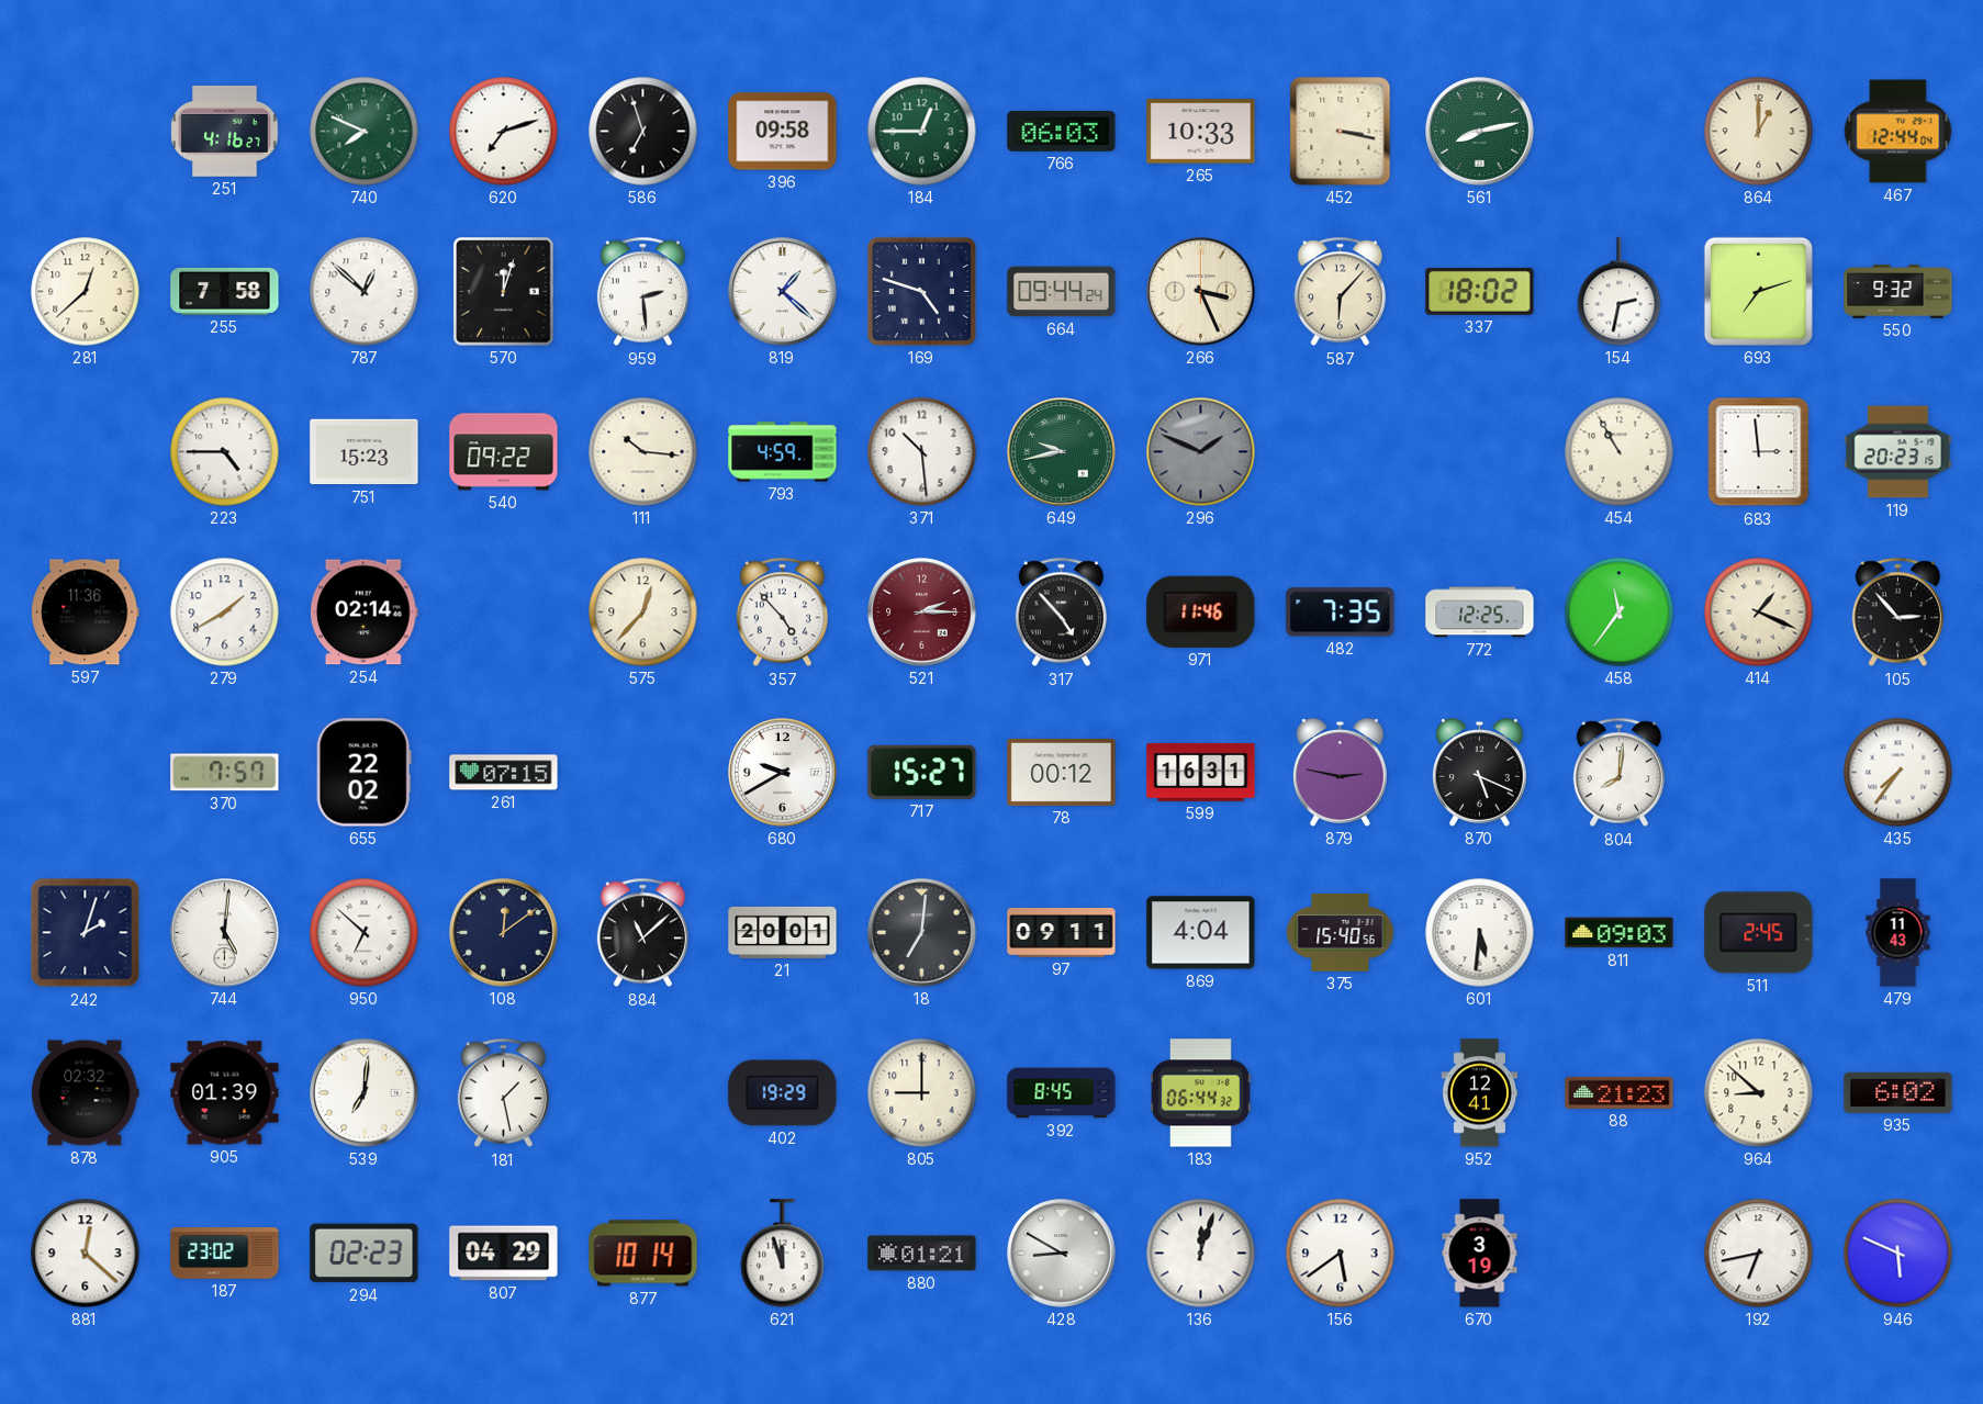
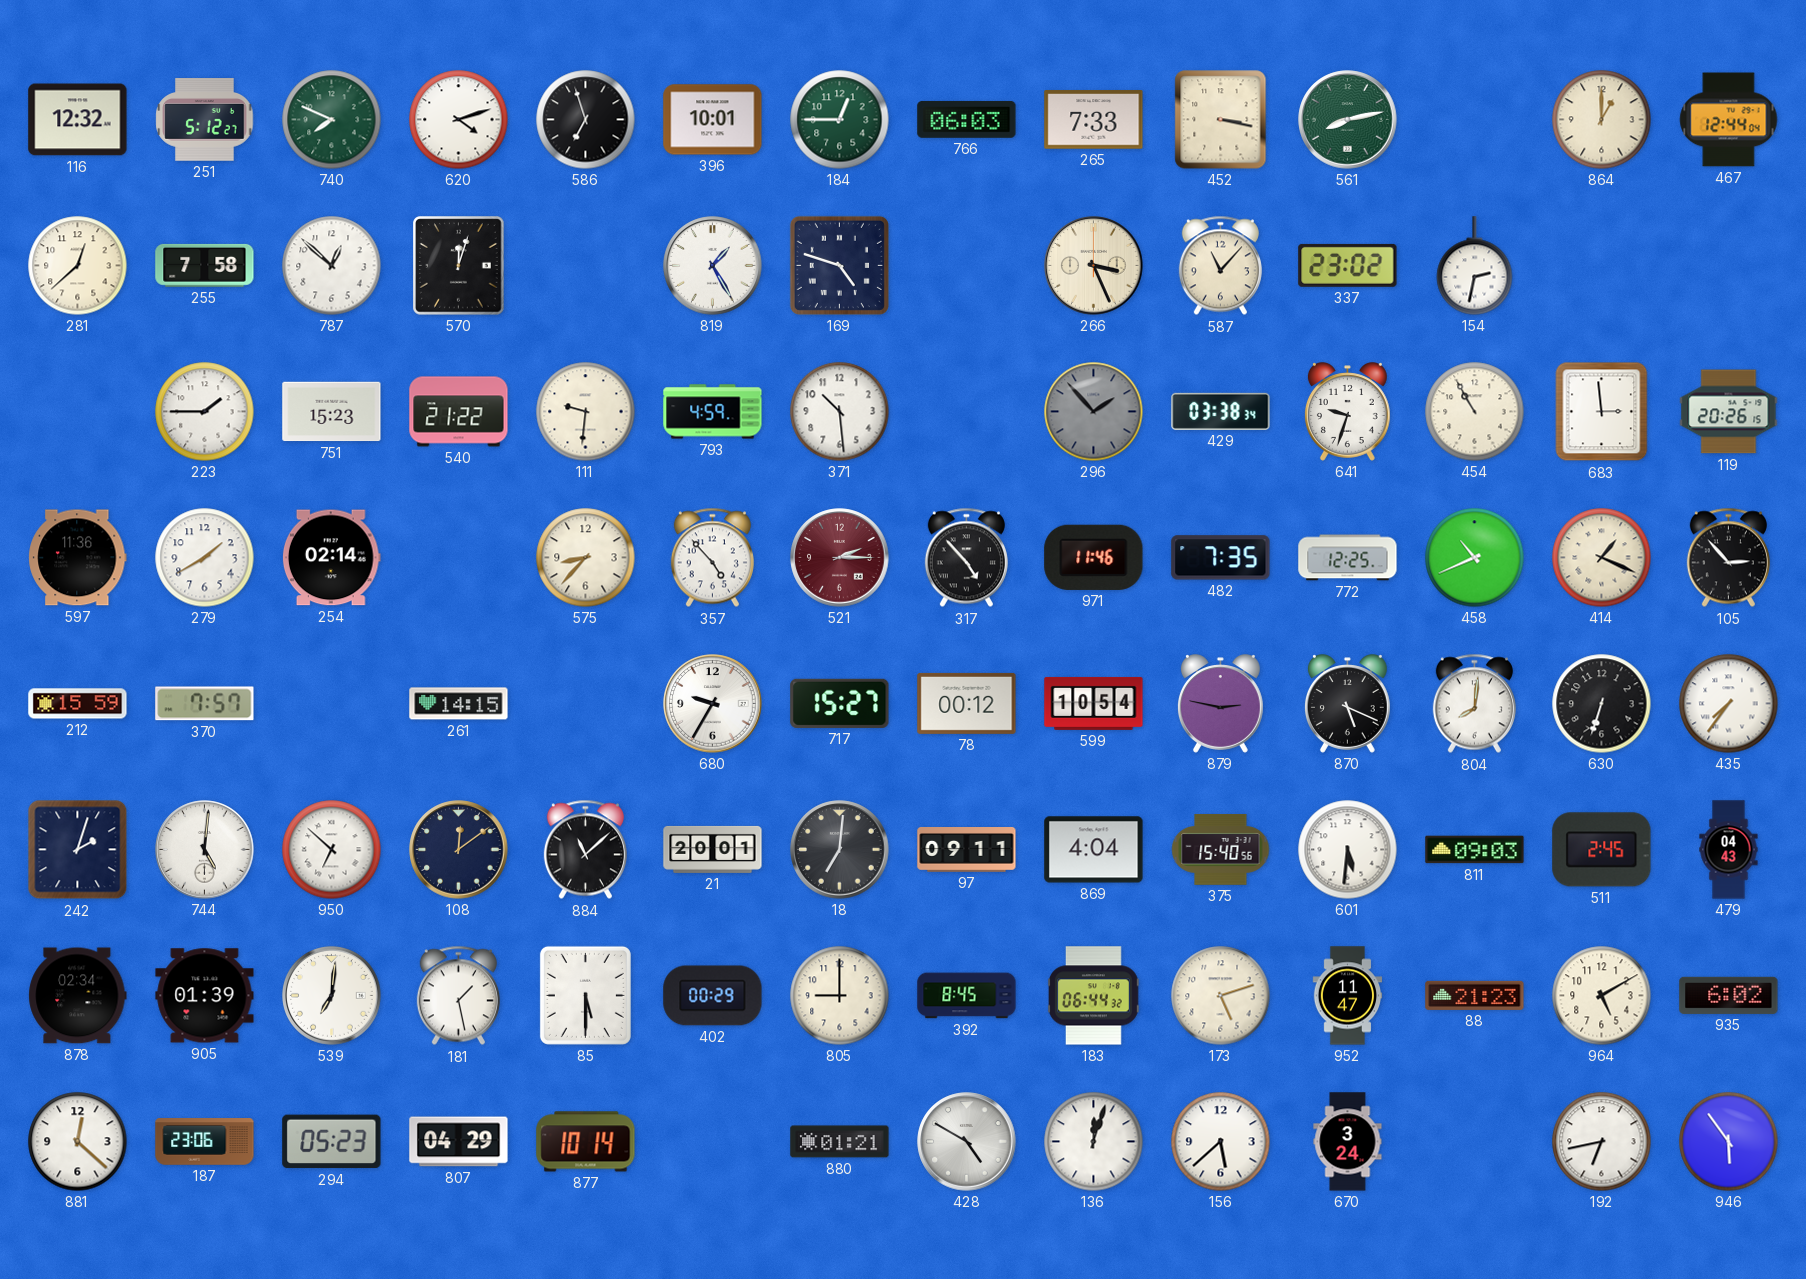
116: none -> 12:32 (78, 120)
251: 4:16 -> 5:12 (205, 120)
620: 7:12 -> 4:12 (459, 120)
396: 09:58 -> 10:01 (713, 120)
265: 10:33 -> 7:33 (1094, 120)
959: 2:29 -> none (642, 292)
819: 1:22 -> 1:25 (713, 266)
664: 09:44 -> none (1062, 292)
587: 6:07 -> 11:07 (1220, 266)
337: 18:02 -> 23:02 (1348, 265)
693: 7:12 -> none (1758, 291)
550: 9:32 -> none (1898, 292)
223: 4:45 -> 1:45 (205, 412)
540: 09:22 -> 21:22 (459, 412)
111: 10:16 -> 9:31 (586, 412)
649: 9:43 -> none (1062, 452)
296: 1:49 -> 1:53 (1094, 412)
429: none -> 03:38 (1221, 411)
641: none -> 9:33 (1347, 412)
119: 20:23 -> 20:26 (1729, 412)
575: 12:37 -> 8:37 (586, 558)
458: 11:36 -> 10:41 (1475, 558)
212: none -> 15:59 (78, 704)
655: 22:02 -> none (363, 773)
261: 07:15 -> 14:15 (459, 704)
680: 9:40 -> 9:35 (713, 704)
599: 16:31 -> 10:54 (1094, 703)
630: none -> 6:33 (1602, 704)
479: 11:43 -> 04:43 (1729, 850)
878: 02:32 -> 02:34 (78, 996)
85: none -> 5:30 (585, 995)
402: 19:29 -> 00:29 (713, 996)
173: none -> 5:12 (1221, 996)
952: 12:41 -> 11:47 (1348, 996)
964: 8:52 -> 5:10 (1602, 996)
187: 23:02 -> 23:06 (205, 1142)
294: 02:23 -> 05:23 (332, 1142)
621: 11:57 -> none (783, 1254)
428: 8:50 -> 4:50 (967, 1142)
156: 5:39 -> 5:38 (1221, 1142)
670: 3:19 -> 3:24 (1348, 1142)
946: 5:49 -> 5:54 (1729, 1142)
